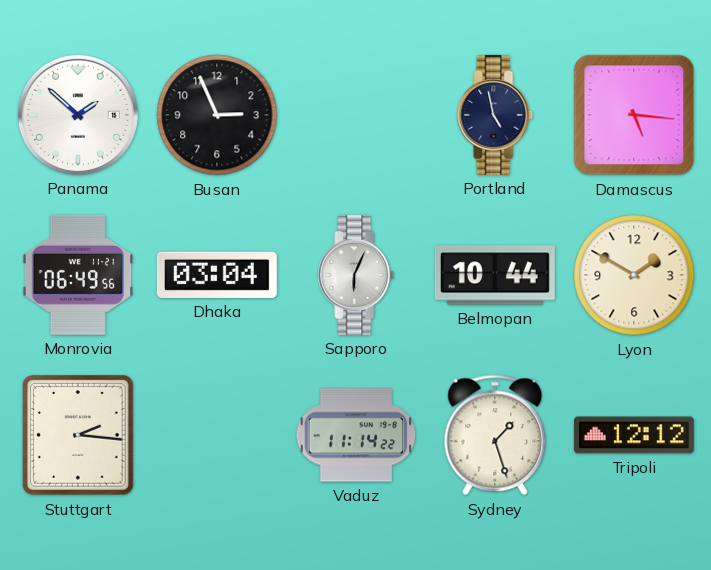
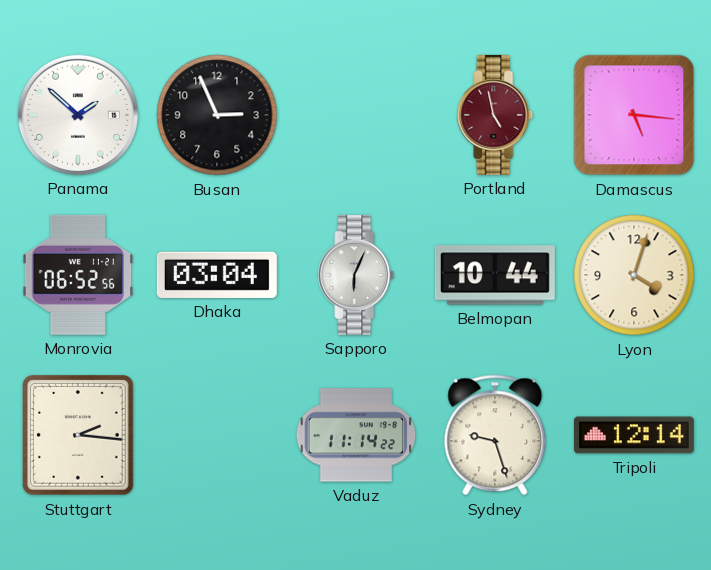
Portland dial: navy -> burgundy (495, 115)
Monrovia: 06:49 -> 06:52 (78, 275)
Lyon: 1:50 -> 4:03 (634, 275)
Sydney: 1:27 -> 9:27 (495, 435)
Tripoli: 12:12 -> 12:14 (634, 435)
